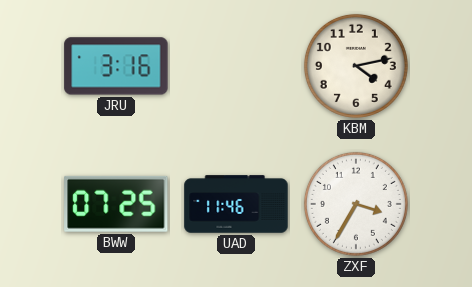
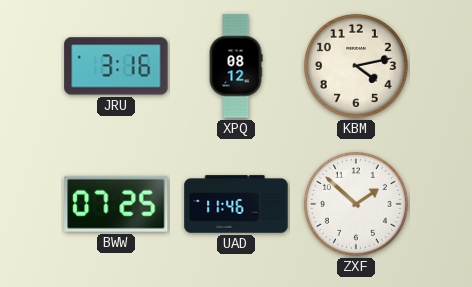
XPQ: none -> 08:12 (236, 66)
ZXF: 3:35 -> 1:52 (356, 204)
